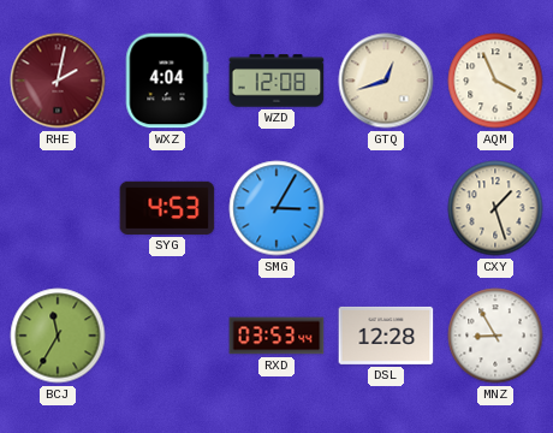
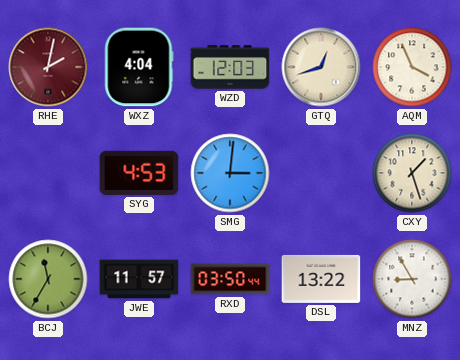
WZD: 12:08 -> 12:03 (230, 67)
SMG: 3:05 -> 3:01 (230, 173)
JWE: none -> 11:57 (139, 279)
RXD: 03:53 -> 03:50 (230, 279)
DSL: 12:28 -> 13:22 (321, 279)
